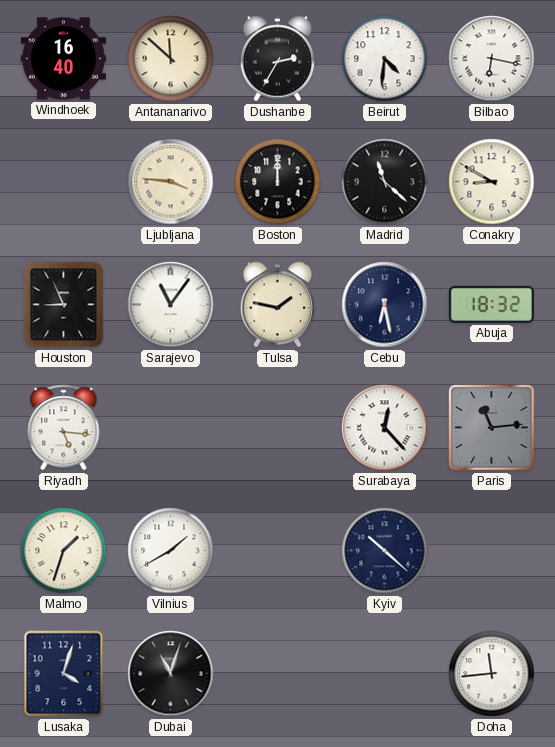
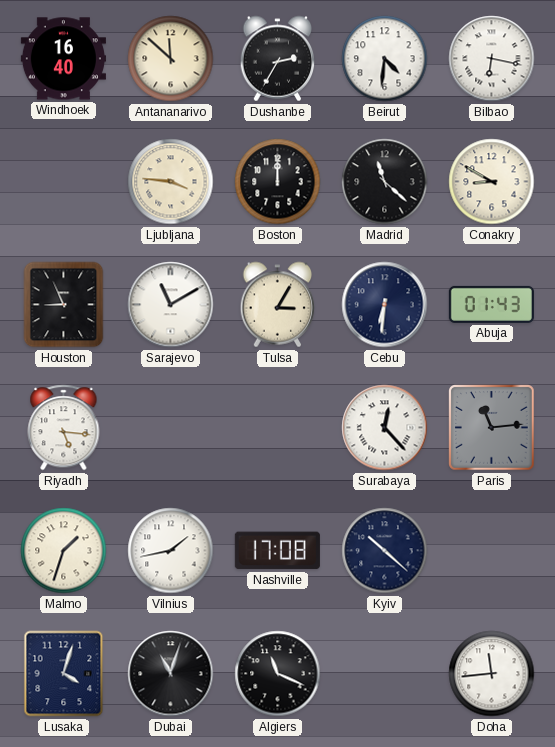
Sarajevo: 11:06 -> 11:10 (171, 305)
Tulsa: 1:47 -> 3:05 (278, 305)
Cebu: 6:28 -> 6:31 (385, 305)
Abuja: 18:32 -> 01:43 (491, 304)
Vilnius: 1:40 -> 1:43 (171, 551)
Nashville: none -> 17:08 (277, 551)
Algiers: none -> 11:19 (278, 674)
